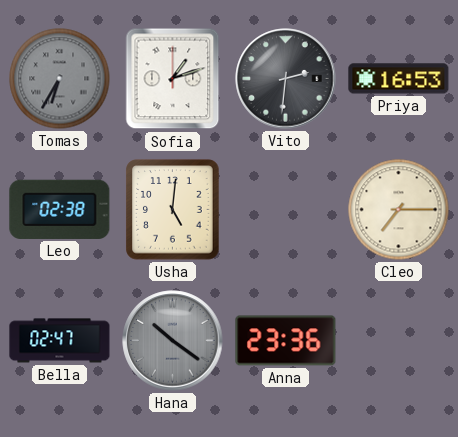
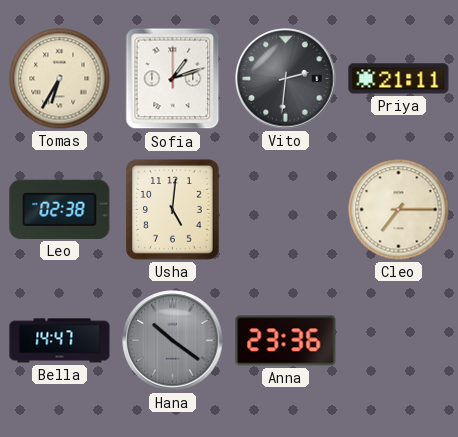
Tomas dial: grey -> cream (60, 79)
Priya: 16:53 -> 21:11 (399, 79)
Bella: 02:47 -> 14:47 (60, 341)
